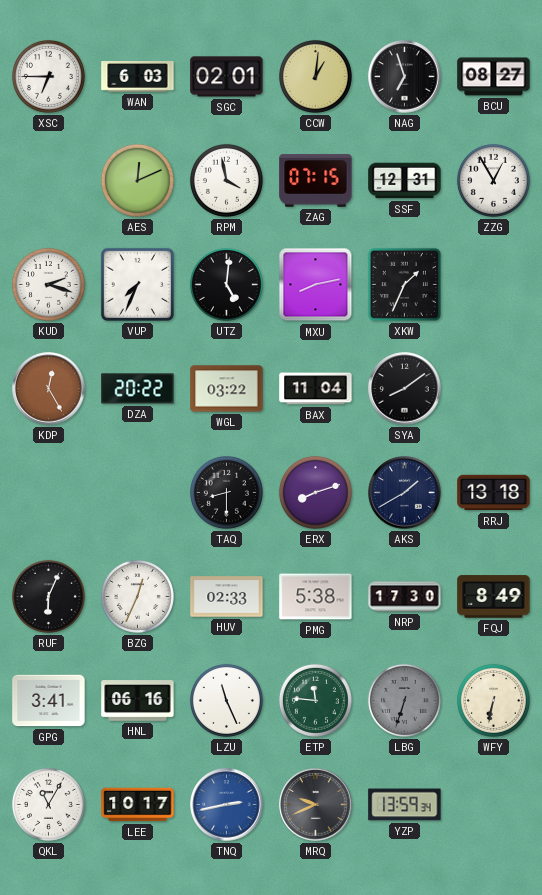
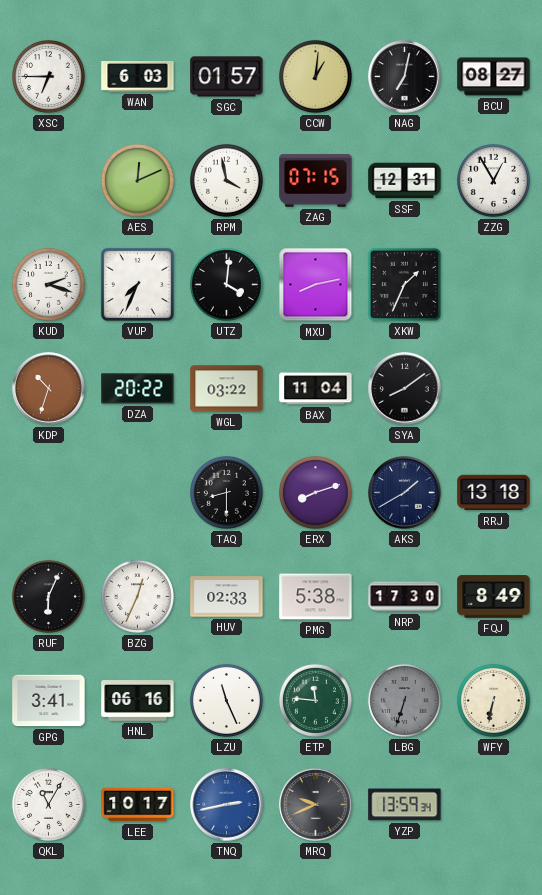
SGC: 02:01 -> 01:57 (227, 77)
NAG: 6:57 -> 7:02 (405, 77)
UTZ: 5:01 -> 4:01 (226, 284)
KDP: 12:25 -> 10:33 (49, 389)
